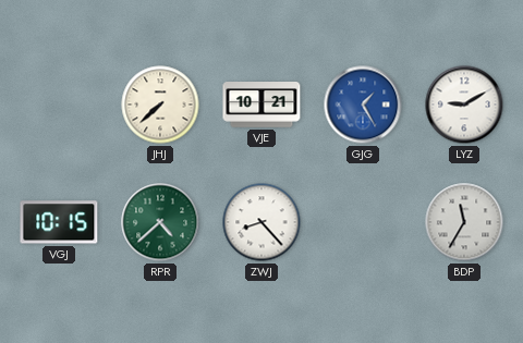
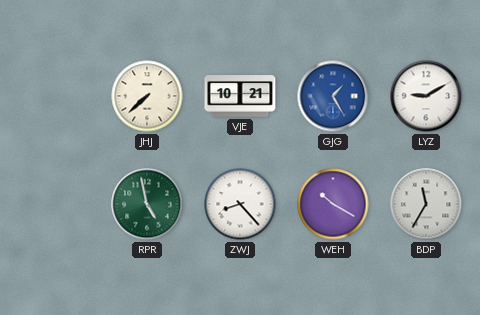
VGJ: 10:15 -> none (59, 222)
RPR: 4:38 -> 4:58 (147, 204)
WEH: none -> 10:20 (333, 204)
